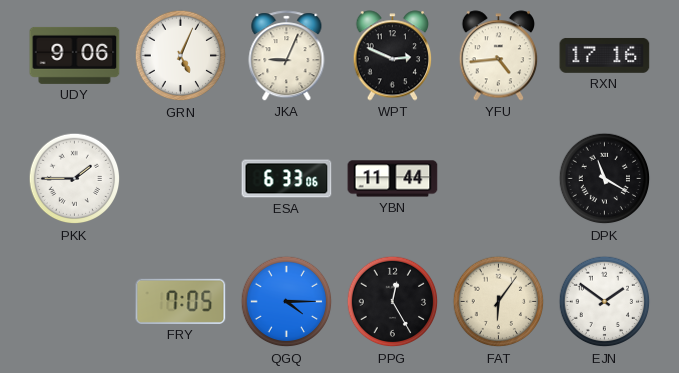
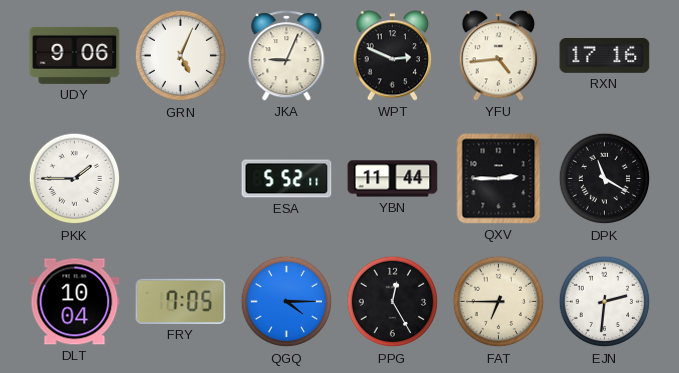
ESA: 6:33 -> 5:52 (287, 179)
QXV: none -> 2:45 (499, 179)
DLT: none -> 10:04 (75, 302)
FAT: 6:06 -> 6:45 (499, 302)
EJN: 1:51 -> 2:31 (605, 302)
